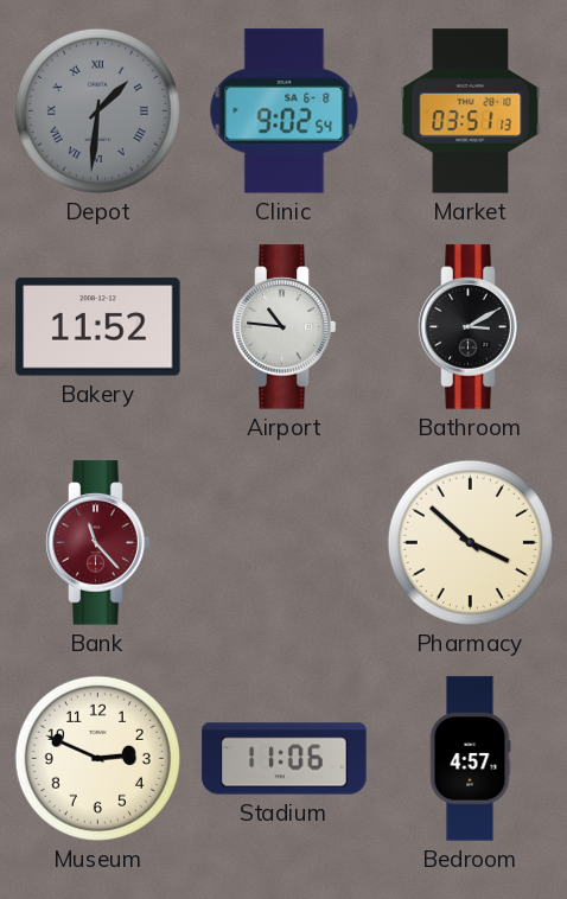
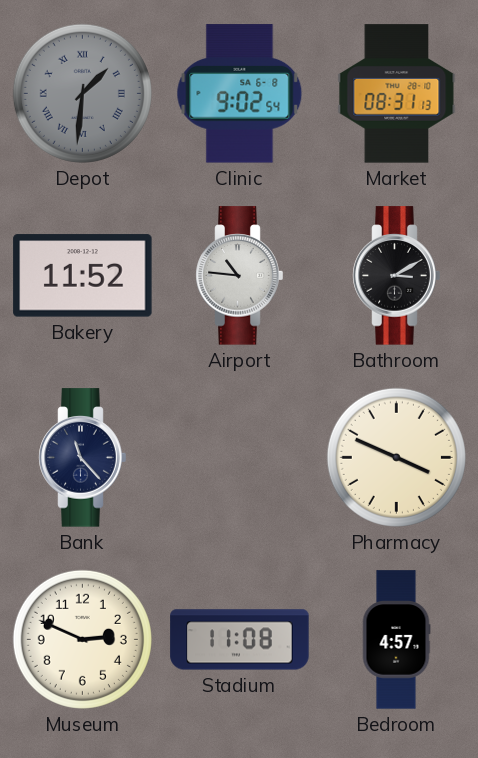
Market: 03:51 -> 08:31 (397, 94)
Bank dial: burgundy -> navy (83, 458)
Pharmacy: 3:52 -> 3:49 (396, 457)
Stadium: 11:06 -> 11:08 (240, 640)
